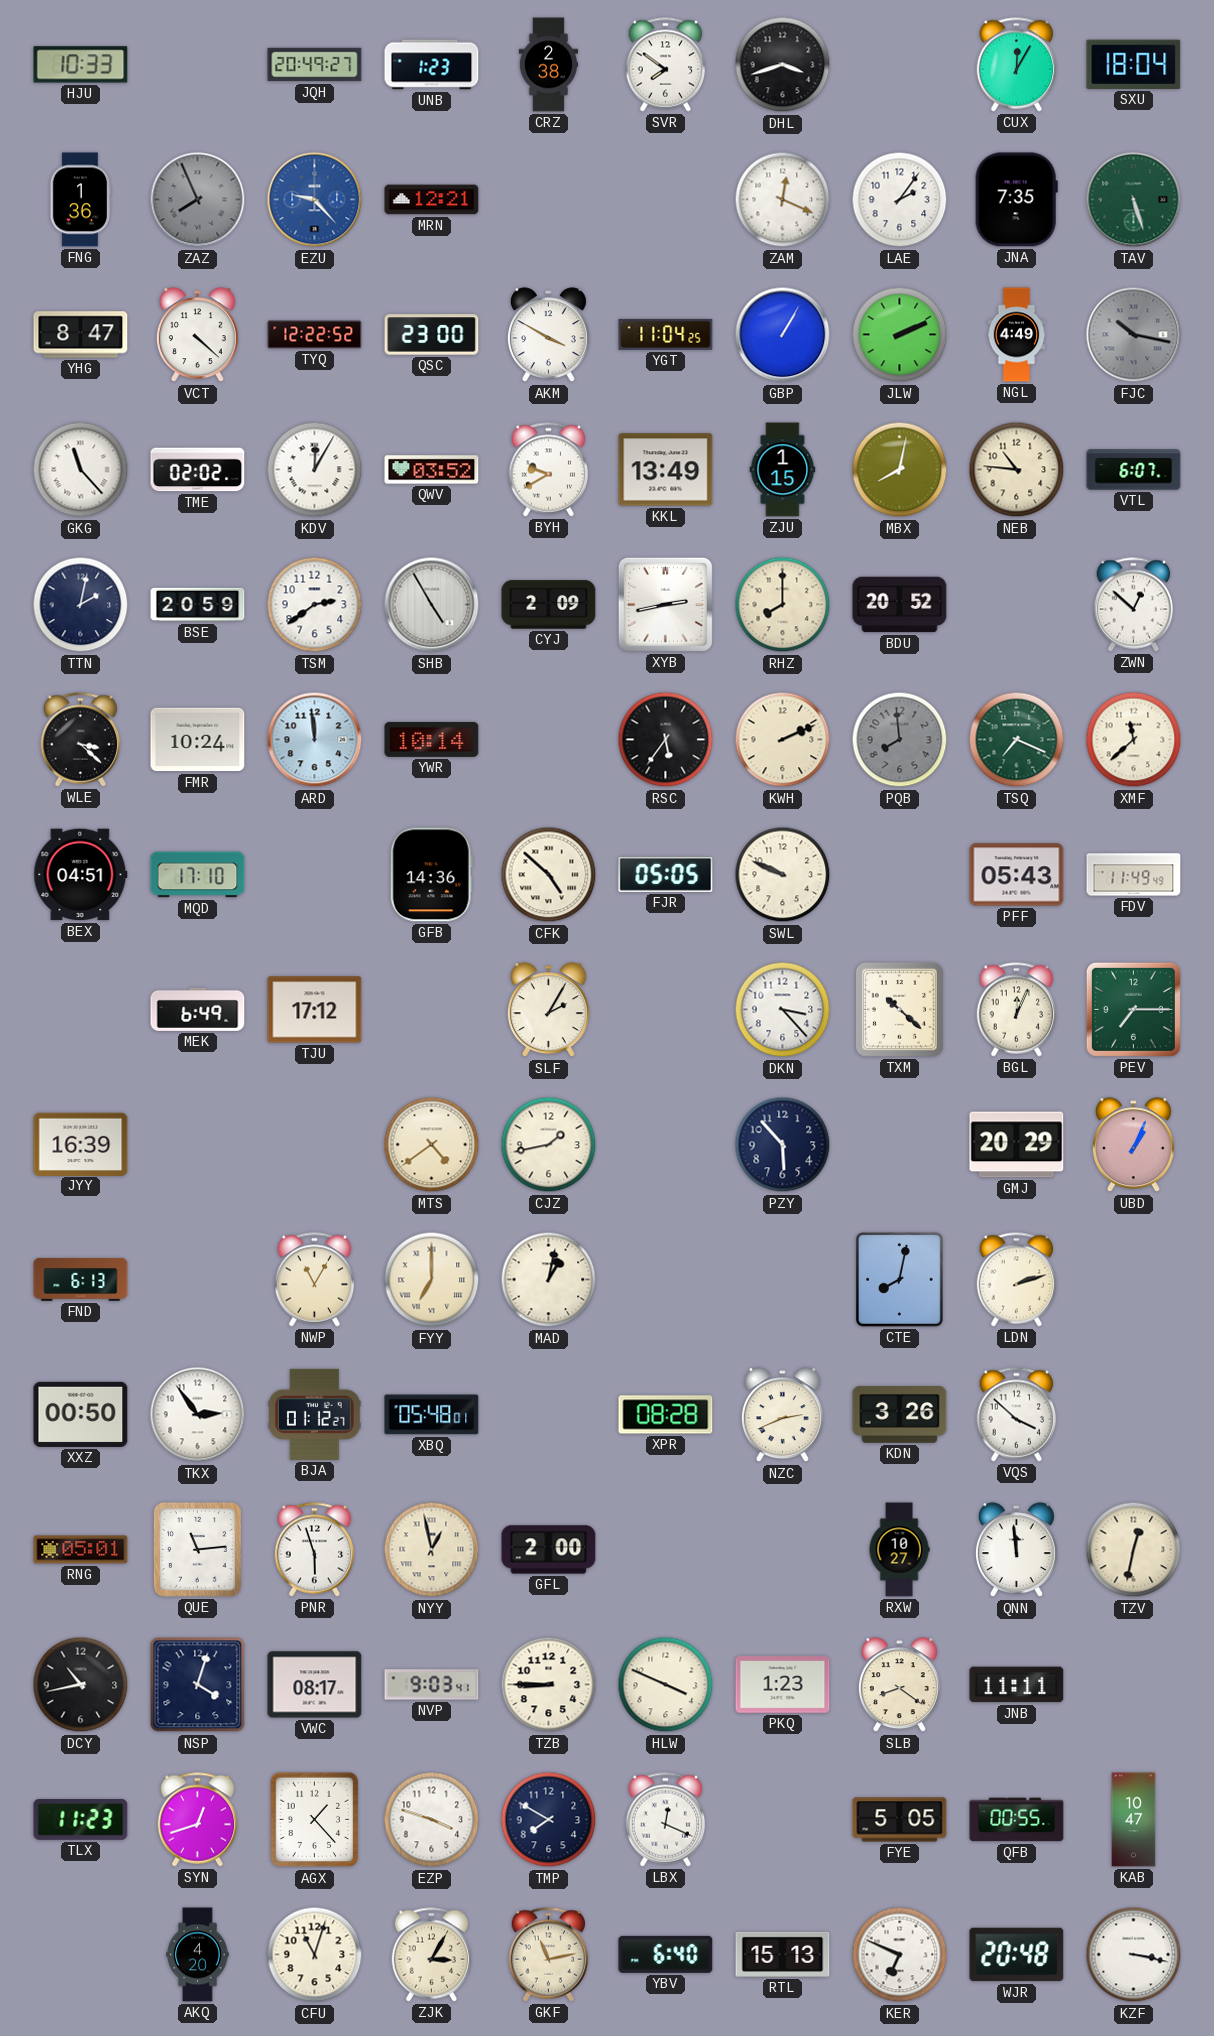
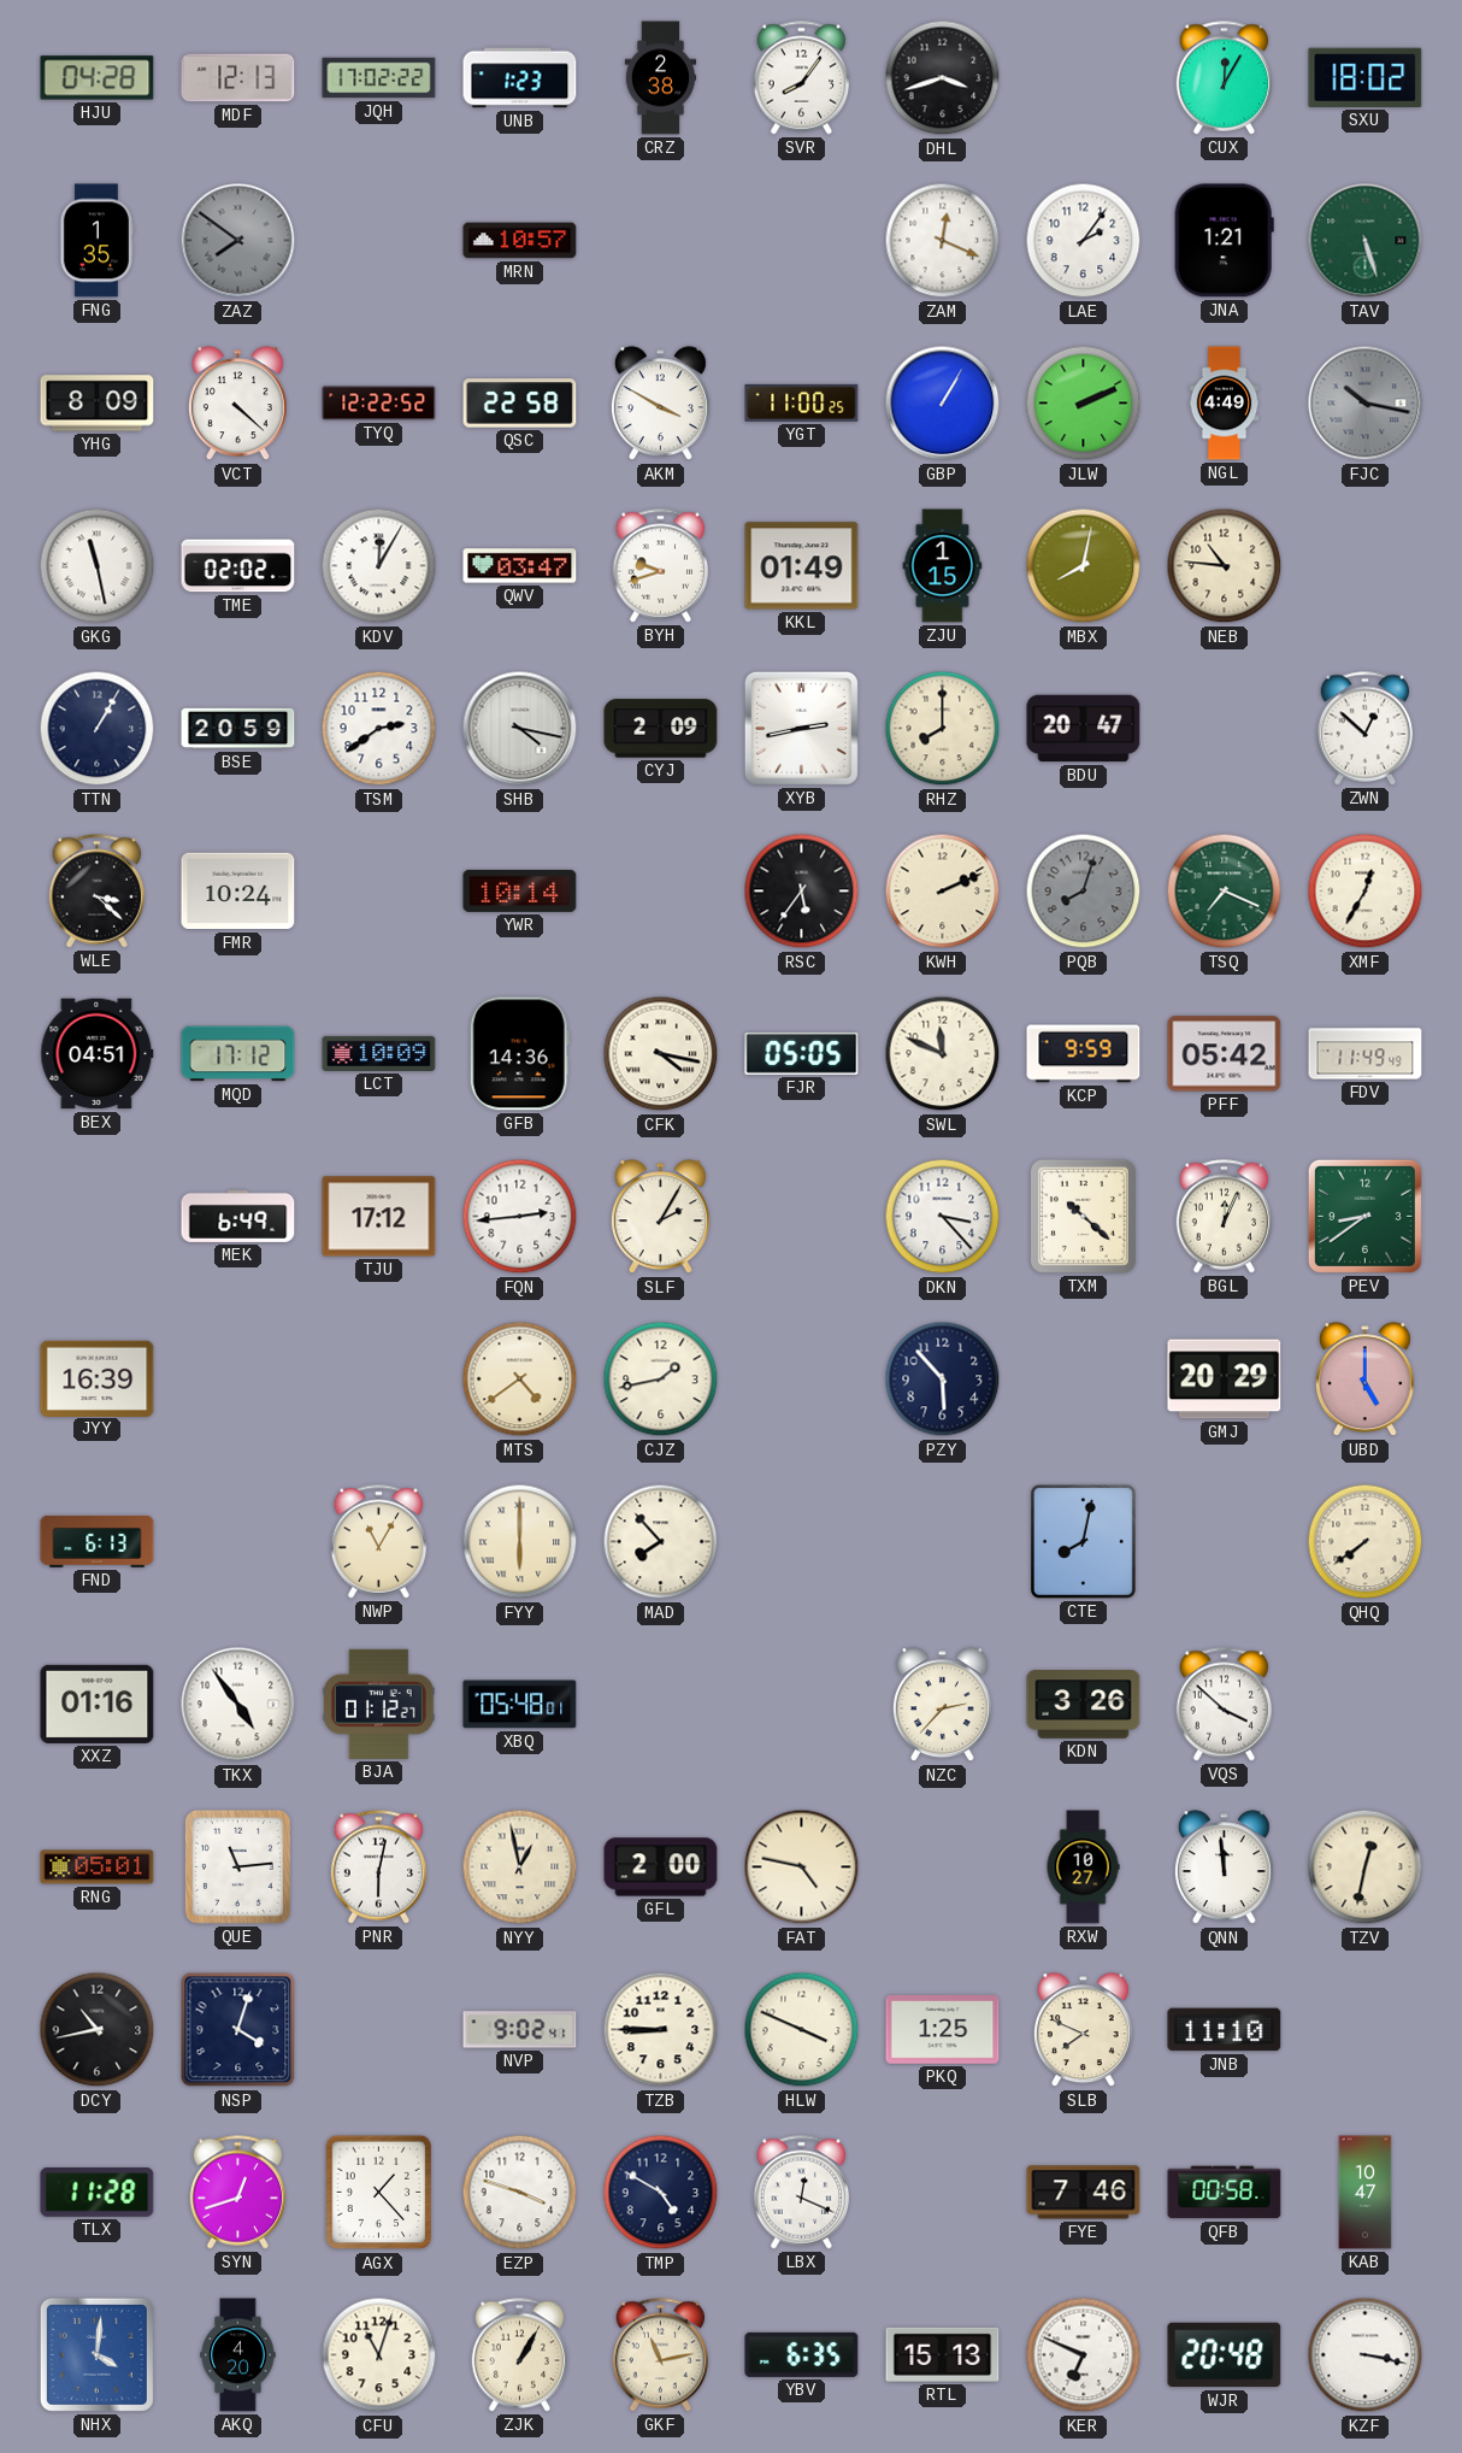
HJU: 10:33 -> 04:28 (98, 78)
MDF: none -> 12:13 (238, 78)
JQH: 20:49 -> 17:02 (379, 78)
SVR: 7:51 -> 8:06 (802, 78)
SXU: 18:04 -> 18:02 (1366, 77)
FNG: 1:36 -> 1:35 (96, 241)
ZAZ: 7:56 -> 7:51 (238, 241)
EZU: 9:23 -> none (315, 200)
MRN: 12:21 -> 10:57 (520, 241)
JNA: 7:35 -> 1:21 (1224, 241)
YHG: 8:47 -> 8:09 (98, 404)
QSC: 23:00 -> 22:58 (520, 404)
YGT: 11:04 -> 11:00 (802, 402)
GKG: 11:23 -> 11:28 (98, 566)
QWV: 03:52 -> 03:47 (520, 566)
BYH: 9:40 -> 9:42 (661, 566)
KKL: 13:49 -> 01:49 (802, 566)
VTL: 6:07 -> none (1134, 470)
TTN: 2:02 -> 1:05 (98, 729)
SHB: 4:55 -> 4:17 (520, 729)
BDU: 20:52 -> 20:47 (1084, 729)
ARD: 11:59 -> none (315, 740)
PQB: 7:59 -> 8:03 (1084, 892)
XMF: 11:38 -> 12:35 (1366, 892)
MQD: 17:10 -> 17:12 (238, 1054)
LCT: none -> 10:09 (379, 1053)
CFK: 4:52 -> 4:17 (661, 1054)
SWL: 9:49 -> 11:49 (943, 1054)
KCP: none -> 9:59 (1084, 1054)
PFF: 05:43 -> 05:42 (1225, 1054)
FQN: none -> 2:44 (520, 1217)
PEV: 7:15 -> 8:39 (1364, 1216)
UBD: 1:04 -> 5:00 (1364, 1380)
FYY: 7:00 -> 6:00 (520, 1542)
MAD: 1:02 -> 7:53 (661, 1542)
LDN: 2:12 -> none (1017, 1280)
QHQ: none -> 7:39 (1366, 1542)
XXZ: 00:50 -> 01:16 (98, 1704)
TKX: 2:54 -> 4:54 (238, 1705)
XPR: 08:28 -> none (666, 1415)
NZC: 2:41 -> 2:37 (942, 1705)
PNR: 5:57 -> 6:02 (379, 1867)
FAT: none -> 4:47 (802, 1867)
VWC: 08:17 -> none (315, 1685)
NVP: 9:03 -> 9:02 (520, 2030)
PKQ: 1:23 -> 1:25 (943, 2030)
SLB: 8:21 -> 7:49 (1083, 2030)
JNB: 11:11 -> 11:10 (1225, 2030)
TLX: 11:23 -> 11:28 (98, 2193)
TMP: 7:50 -> 4:50 (661, 2193)
FYE: 5:05 -> 7:46 (1084, 2193)
QFB: 00:55 -> 00:58 (1225, 2193)
NHX: none -> 4:01 (96, 2354)
ZJK: 3:05 -> 1:05 (520, 2355)
YBV: 6:40 -> 6:35 (802, 2354)
